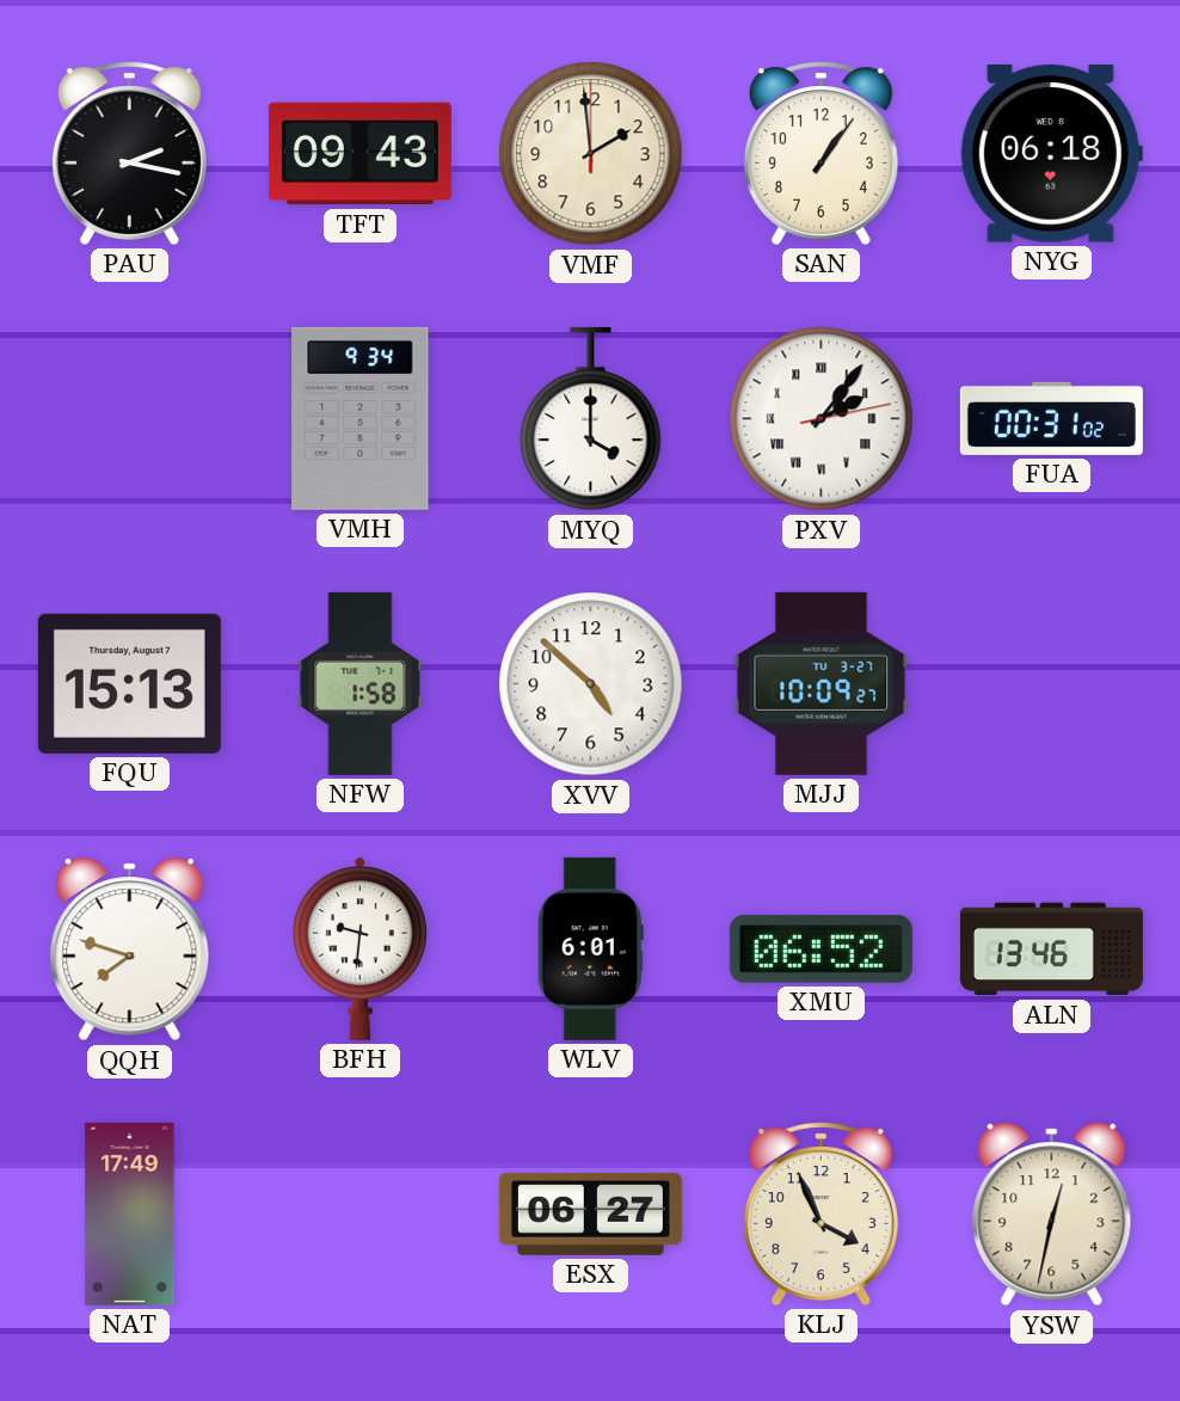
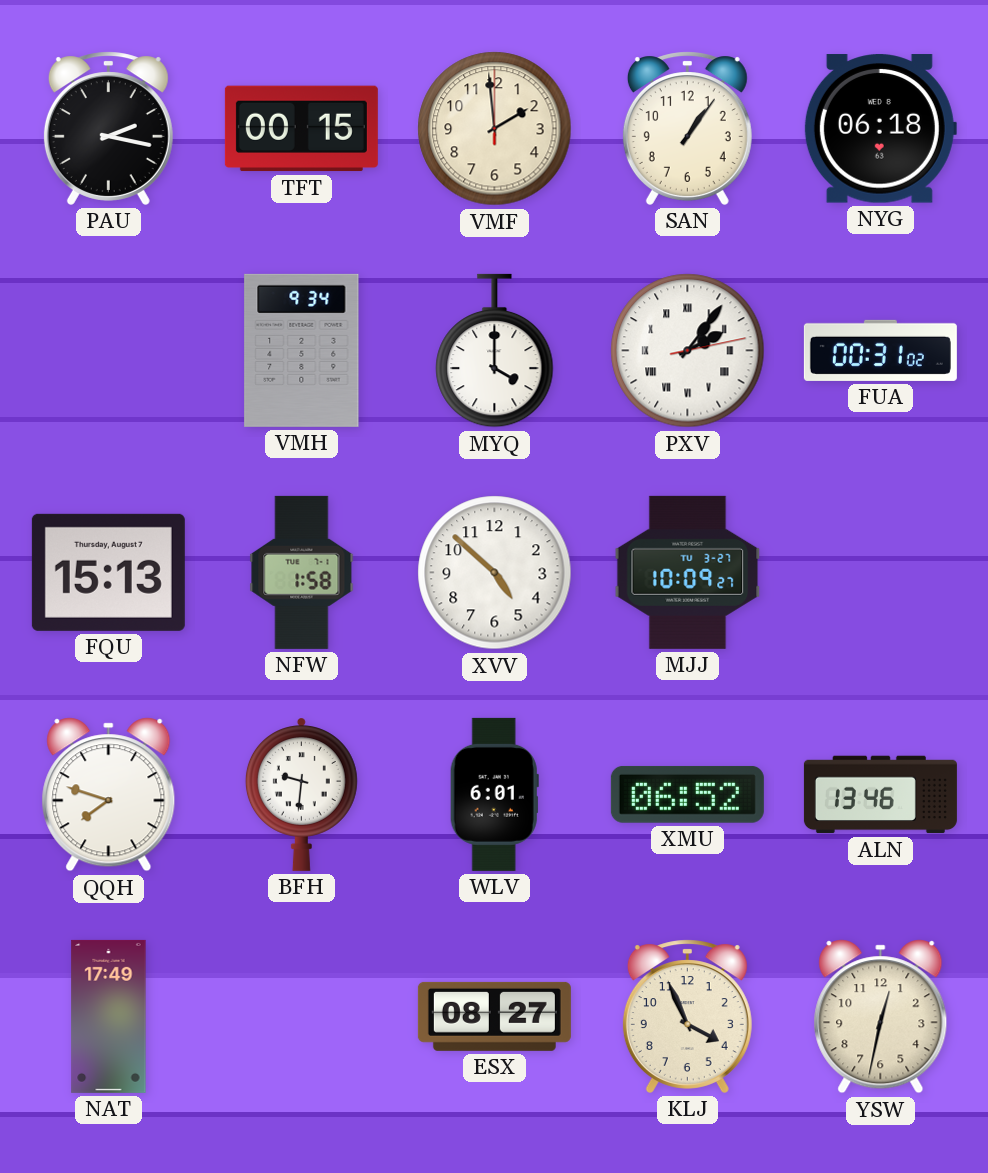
TFT: 09:43 -> 00:15 (301, 129)
ESX: 06:27 -> 08:27 (494, 1016)
